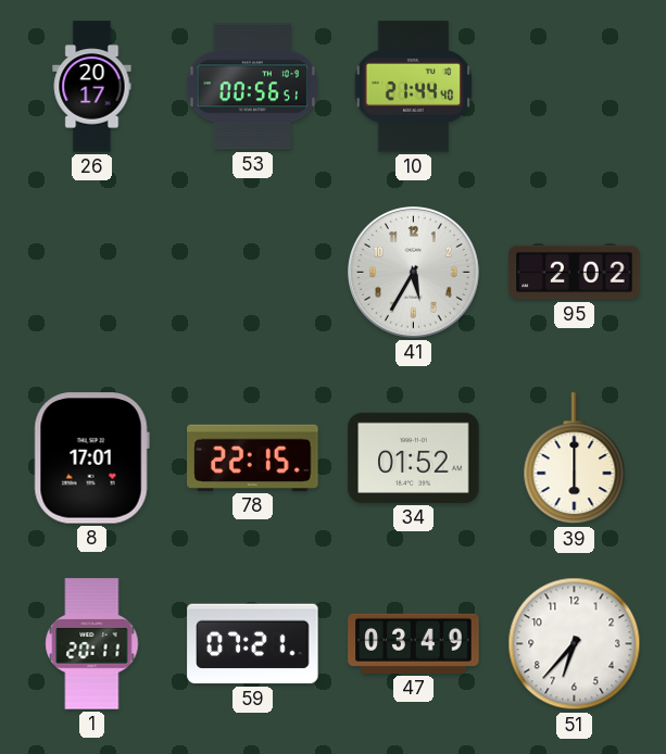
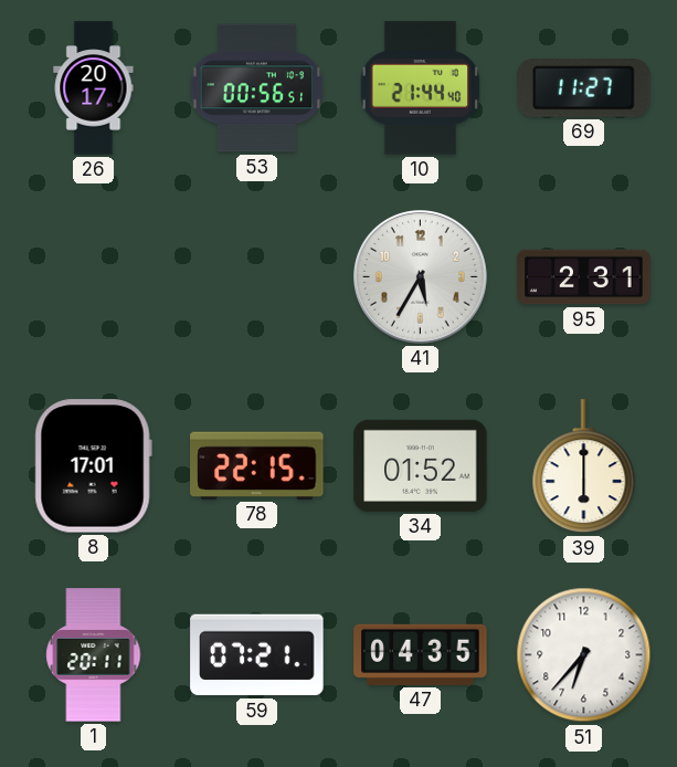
69: none -> 11:27 (584, 88)
95: 2:02 -> 2:31 (584, 277)
47: 03:49 -> 04:35 (421, 654)
